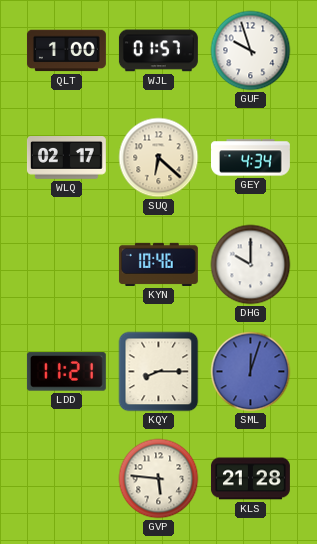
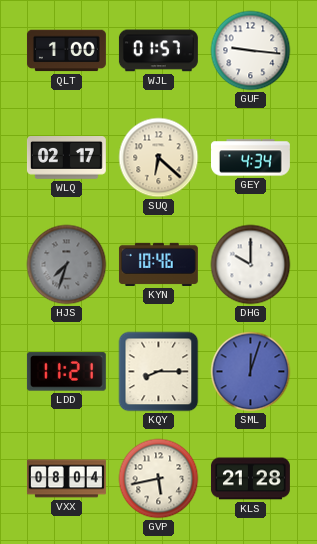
GUF: 9:57 -> 9:16 (251, 51)
HJS: none -> 7:33 (67, 265)
VXX: none -> 08:04 (66, 479)
GVP: 5:46 -> 5:43 (159, 479)
